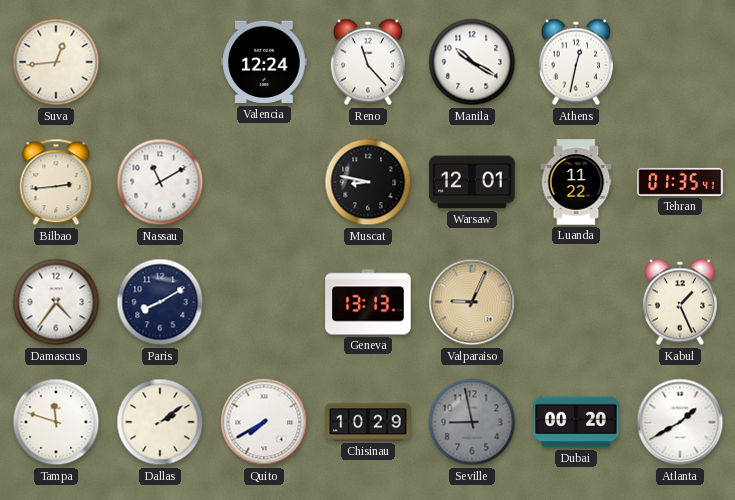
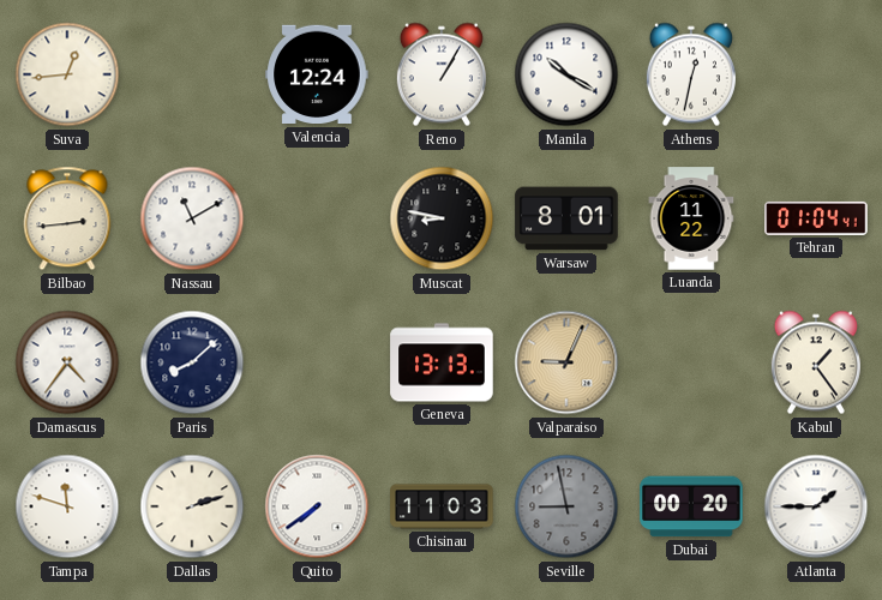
Reno: 11:23 -> 1:05 (442, 74)
Warsaw: 12:01 -> 8:01 (566, 218)
Tehran: 01:35 -> 01:04 (816, 218)
Paris: 8:10 -> 8:08 (192, 362)
Kabul: 1:26 -> 1:24 (816, 362)
Dallas: 2:09 -> 2:12 (192, 506)
Quito: 7:40 -> 7:39 (317, 506)
Chisinau: 10:29 -> 11:03 (442, 506)
Atlanta: 1:40 -> 1:45 (816, 506)
